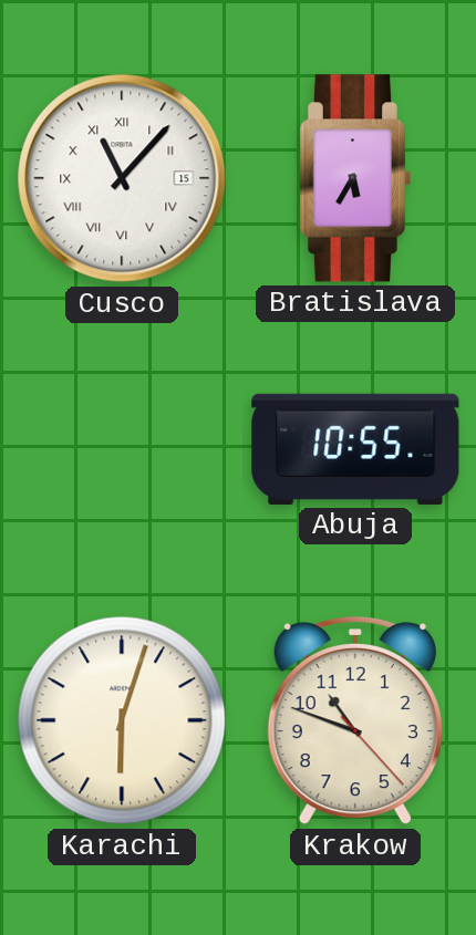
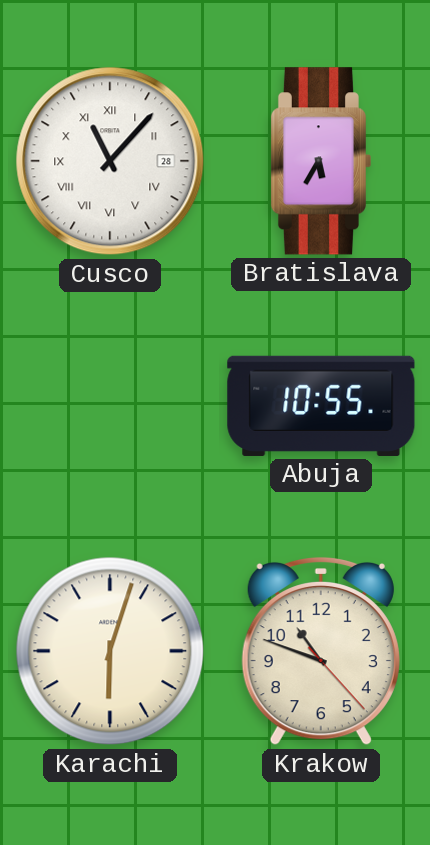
Cusco date: 15 -> 28 (110, 161)
